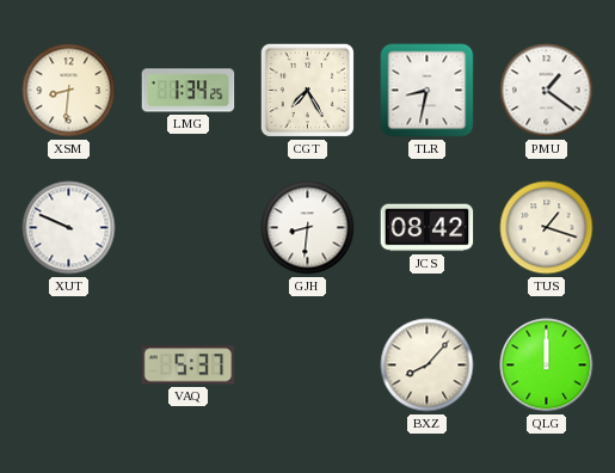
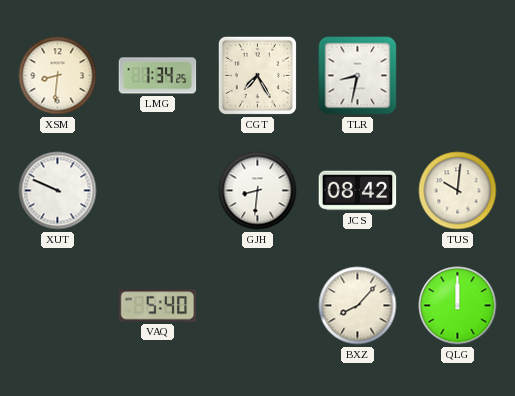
PMU: 1:21 -> none (547, 91)
TUS: 1:18 -> 10:01 (458, 191)
VAQ: 5:37 -> 5:40 (158, 306)
